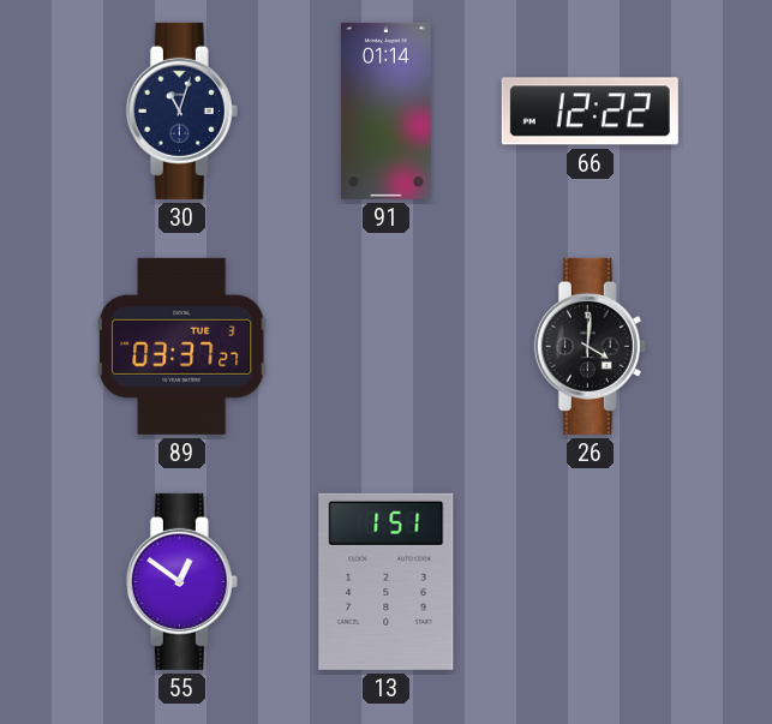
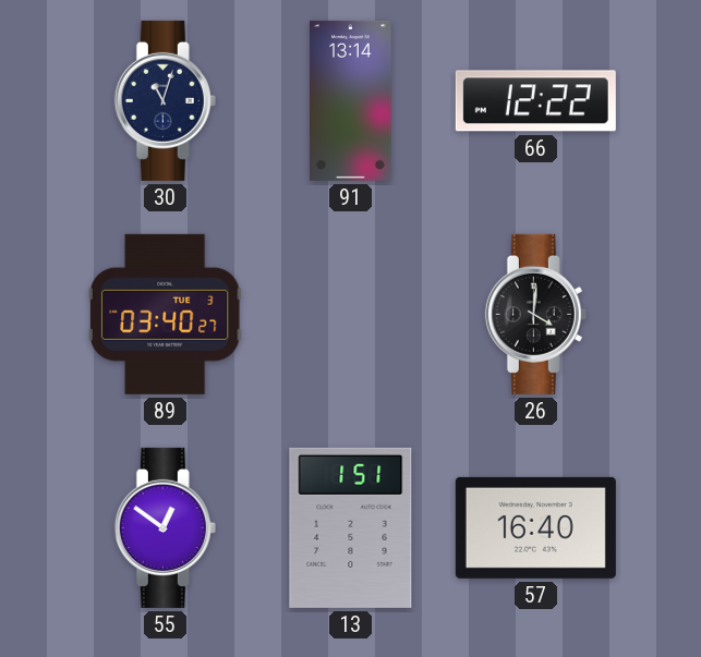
91: 01:14 -> 13:14 (351, 100)
89: 03:37 -> 03:40 (166, 314)
57: none -> 16:40 (535, 527)
